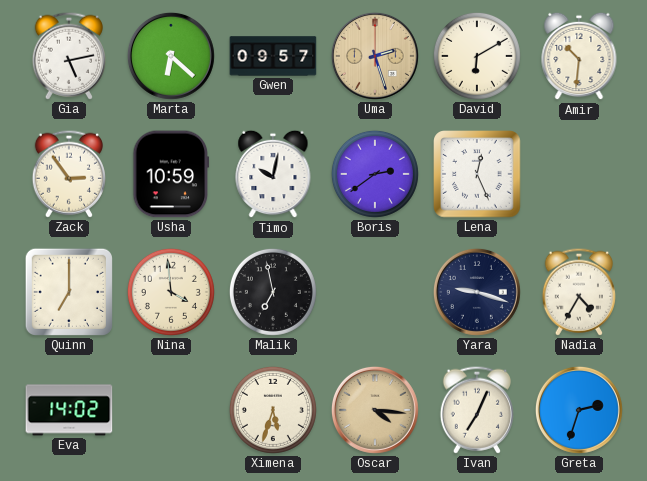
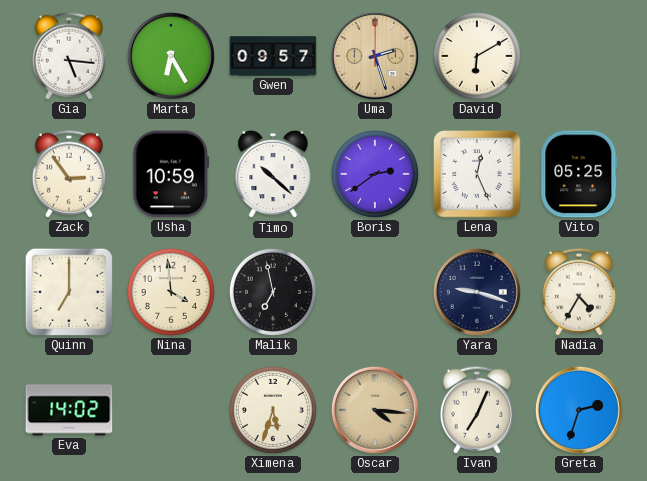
Gia: 5:13 -> 5:16 (69, 56)
Marta: 6:22 -> 6:25 (171, 56)
Amir: 10:31 -> none (579, 56)
Timo: 10:02 -> 10:22 (273, 174)
Vito: none -> 05:25 (579, 174)
